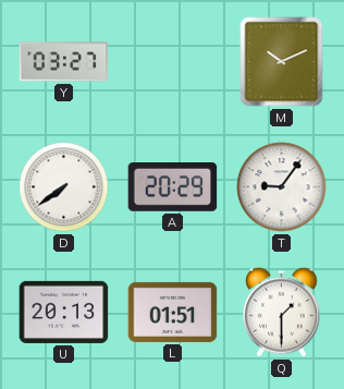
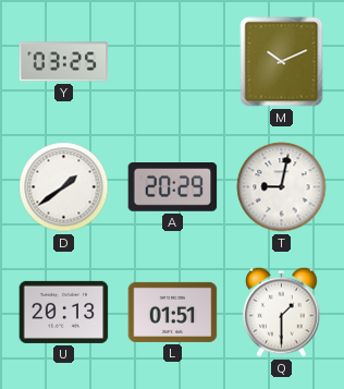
Y: 03:27 -> 03:25 (64, 62)
D: 7:39 -> 1:39 (64, 187)
T: 9:06 -> 9:02 (282, 187)
